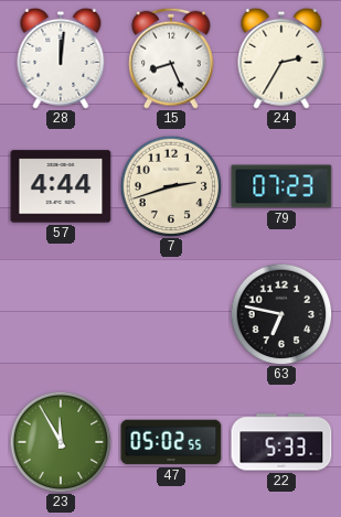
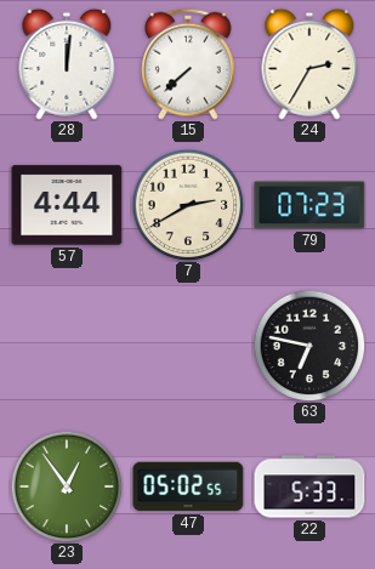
15: 8:26 -> 7:38 (188, 64)
7: 2:42 -> 2:40 (188, 205)
23: 11:55 -> 12:54 (67, 487)
